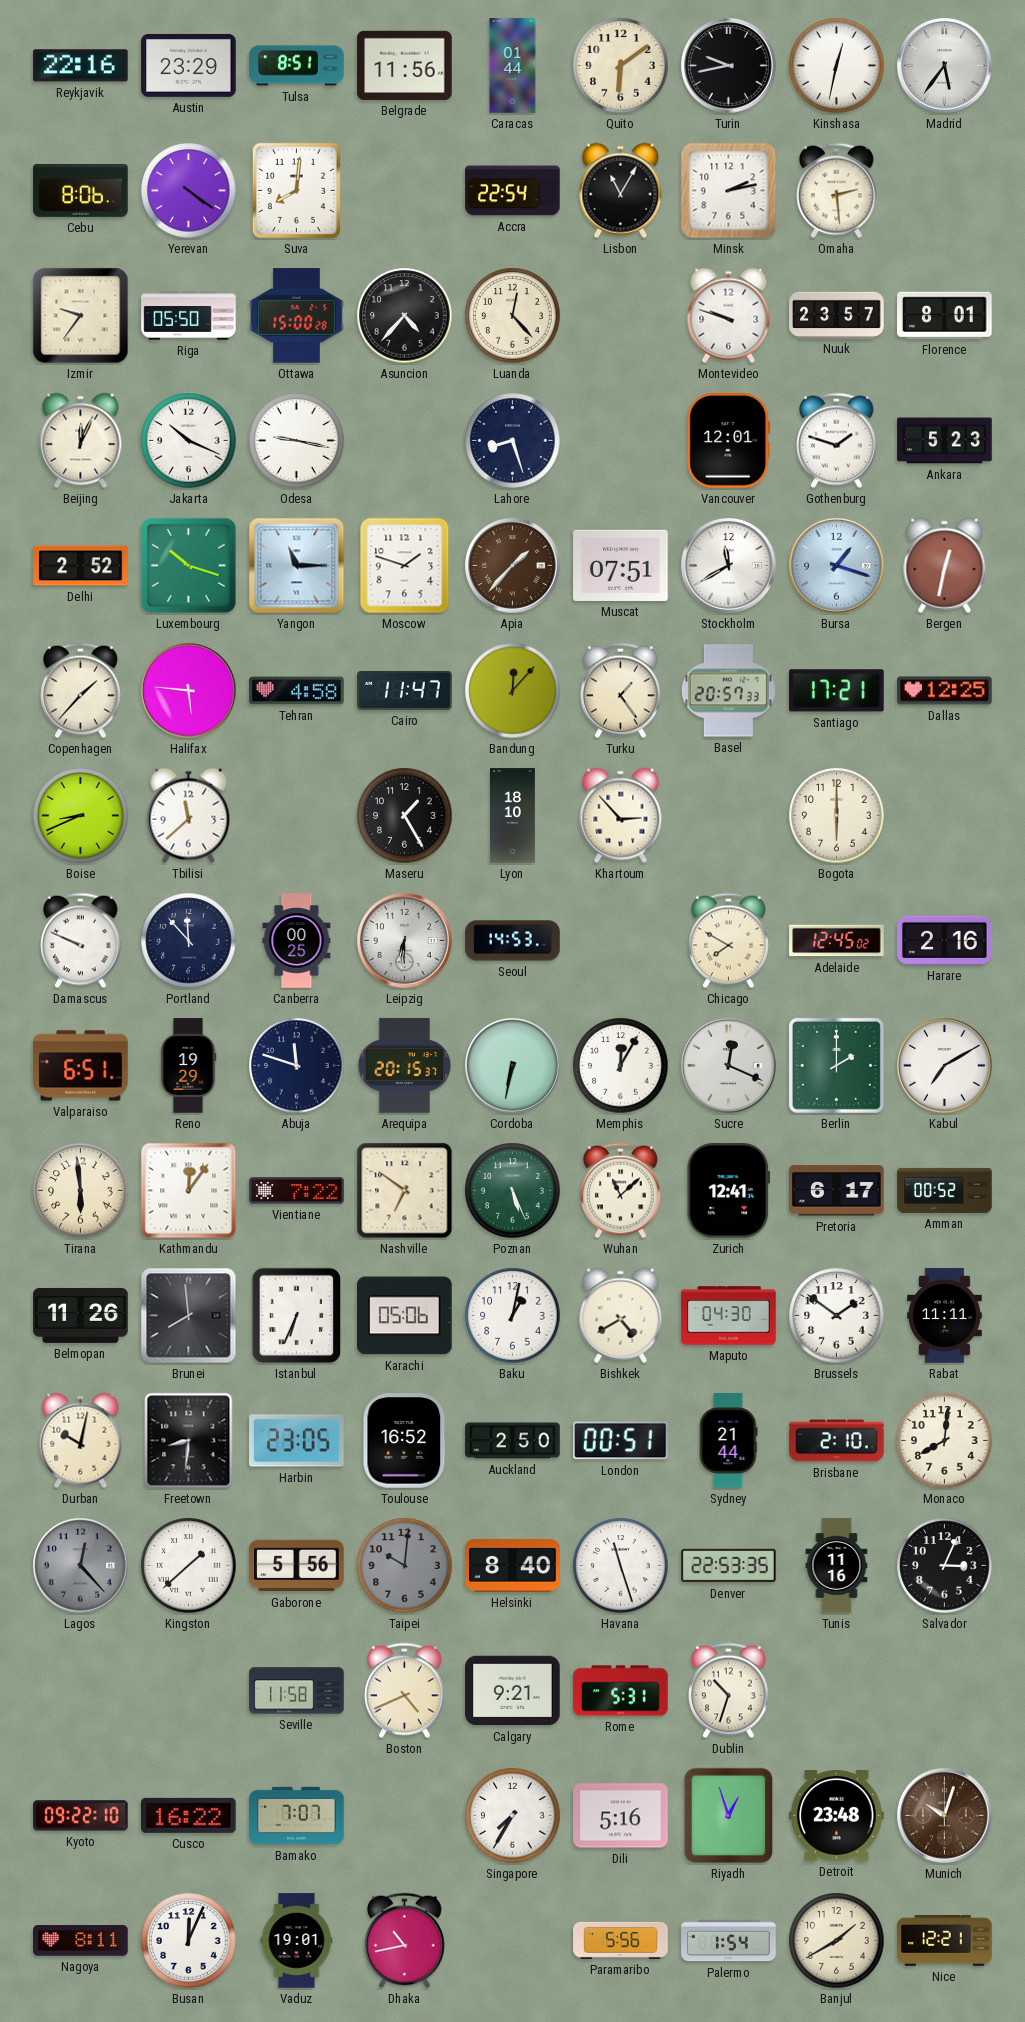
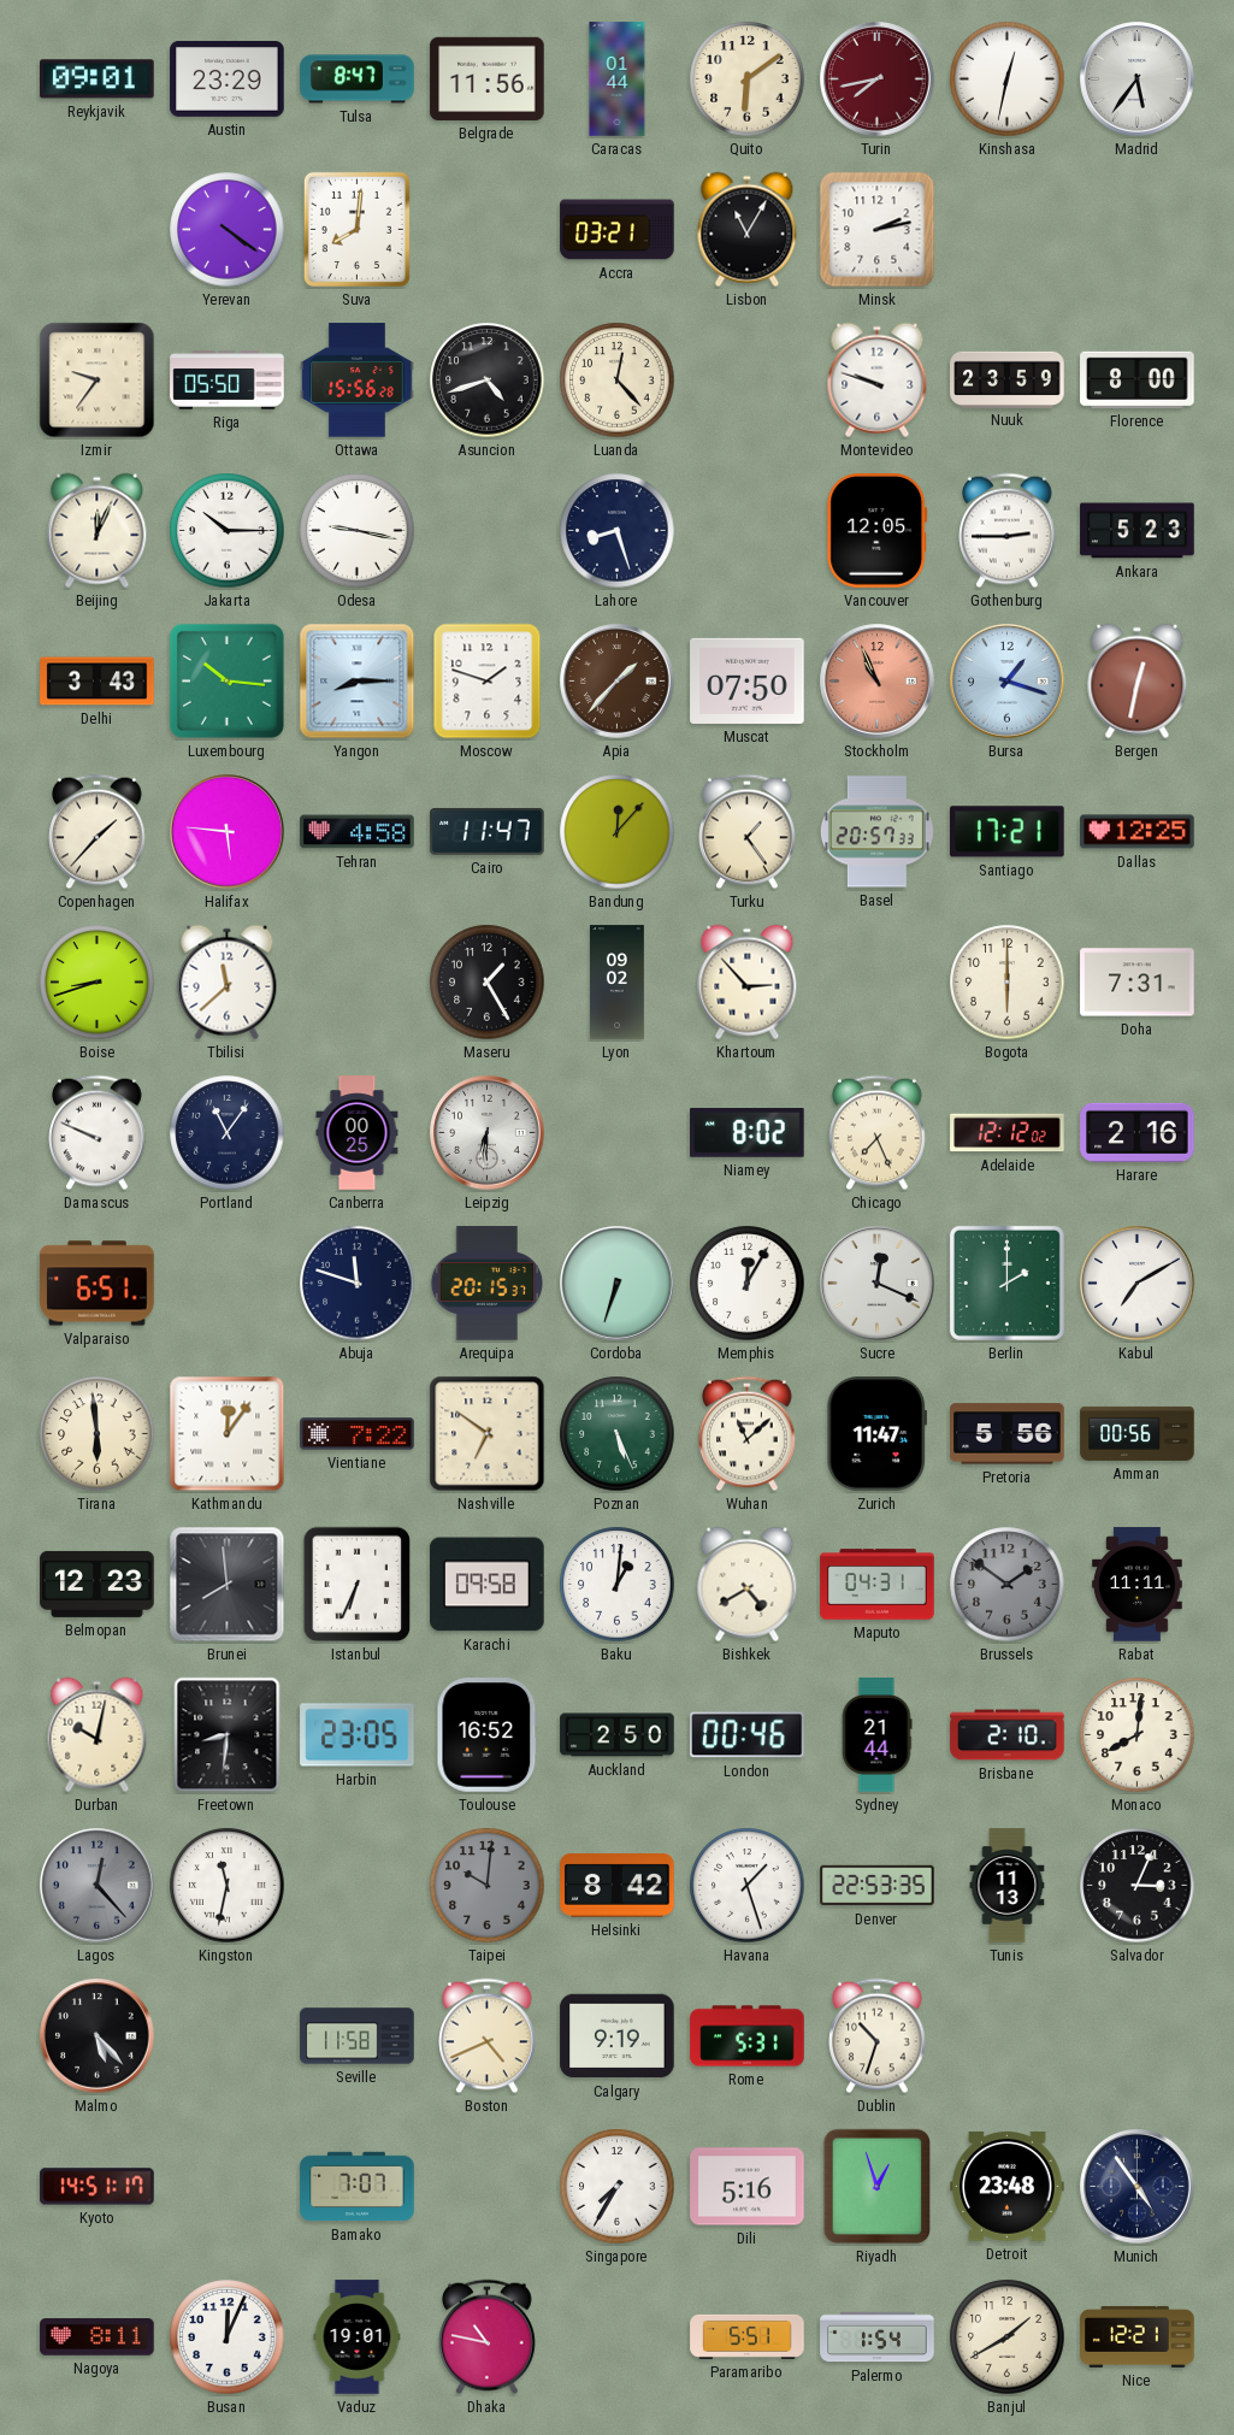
Reykjavik: 22:16 -> 09:01 (98, 79)
Tulsa: 8:51 -> 8:47 (358, 79)
Turin: 9:43 -> 7:43 (878, 79)
Turin dial: black -> burgundy (878, 79)
Cebu: 8:06 -> none (81, 190)
Accra: 22:54 -> 03:21 (618, 230)
Omaha: 2:29 -> none (837, 191)
Ottawa: 15:00 -> 15:56 (358, 381)
Asuncion: 4:37 -> 4:42 (488, 381)
Nuuk: 23:57 -> 23:59 (1008, 379)
Florence: 8:01 -> 8:00 (1138, 379)
Jakarta: 10:19 -> 10:15 (228, 531)
Vancouver: 12:01 -> 12:05 (878, 531)
Gothenburg: 1:48 -> 2:45 (1008, 531)
Delhi: 2:52 -> 3:43 (98, 682)
Luxembourg: 10:18 -> 10:16 (226, 680)
Yangon: 11:15 -> 8:15 (358, 682)
Muscat: 07:51 -> 07:50 (748, 680)
Stockholm: 11:40 -> 10:56 (878, 682)
Stockholm dial: white -> salmon (878, 682)
Boise: 8:41 -> 8:42 (98, 983)
Lyon: 18:10 -> 09:02 (618, 983)
Doha: none -> 7:31 (1138, 983)
Portland: 11:53 -> 11:06 (228, 1133)
Seoul: 14:53 -> none (513, 941)
Niamey: none -> 8:02 (748, 1133)
Chicago: 7:50 -> 7:26 (878, 1133)
Adelaide: 12:45 -> 12:12 (1008, 1133)
Reno: 19:29 -> none (188, 1066)
Cordoba: 6:32 -> 6:33 (618, 1284)
Zurich: 12:41 -> 11:47 (876, 1434)
Pretoria: 6:17 -> 5:56 (1008, 1434)
Amman: 00:52 -> 00:56 (1138, 1433)
Belmopan: 11:26 -> 12:23 (98, 1584)
Karachi: 05:06 -> 09:58 (488, 1585)
Baku: 1:02 -> 1:01 (618, 1585)
Maputo: 04:30 -> 04:31 (878, 1585)
Brussels dial: white -> grey (1008, 1585)
London: 00:51 -> 00:46 (748, 1735)
Kingston: 1:38 -> 11:32 (228, 1886)
Gaborone: 5:56 -> none (297, 1566)
Helsinki: 8:40 -> 8:42 (618, 1886)
Havana: 11:27 -> 1:27 (748, 1886)
Tunis: 11:16 -> 11:13 (1008, 1886)
Malmo: none -> 5:23 (98, 2036)
Calgary: 9:21 -> 9:19 (618, 2036)
Kyoto: 09:22 -> 14:51 (98, 2187)
Cusco: 16:22 -> none (189, 1815)
Munich: 10:03 -> 4:54 (1138, 2187)
Munich dial: brown -> navy (1138, 2187)
Dhaka: 10:43 -> 10:47 (488, 2337)
Paramaribo: 5:56 -> 5:51 (748, 2336)
